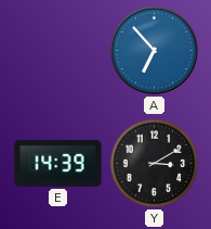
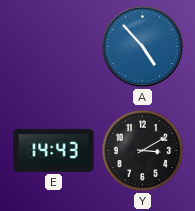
A: 6:53 -> 4:53 (143, 47)
E: 14:39 -> 14:43 (54, 150)
